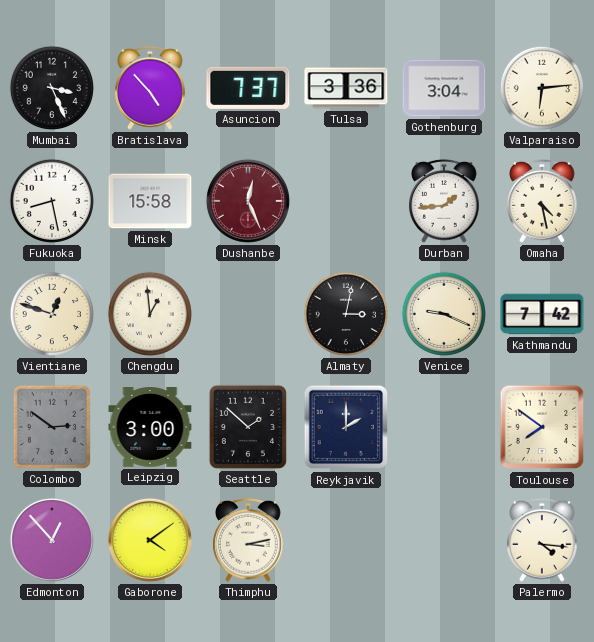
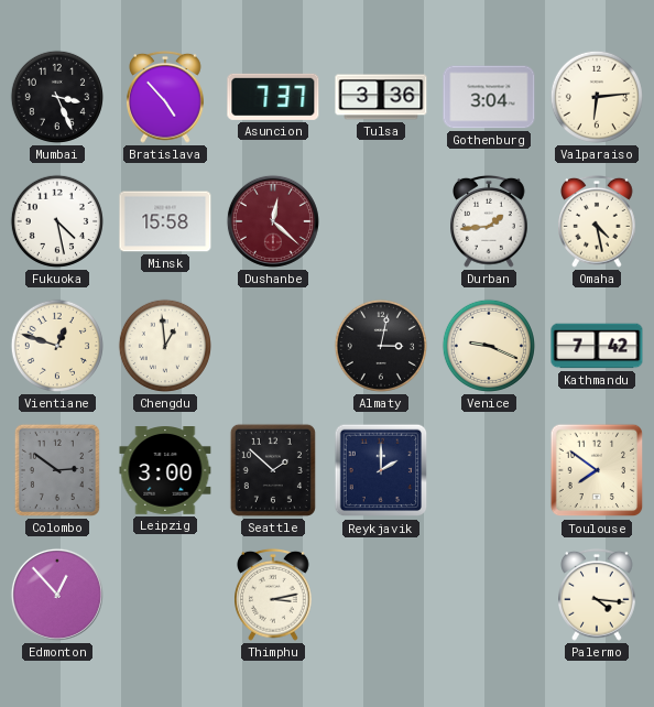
Fukuoka: 8:28 -> 4:28 (57, 221)
Dushanbe: 12:26 -> 12:22 (273, 221)
Gaborone: 4:09 -> none (150, 540)
